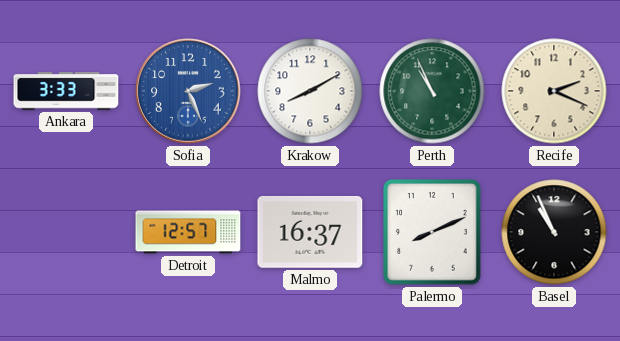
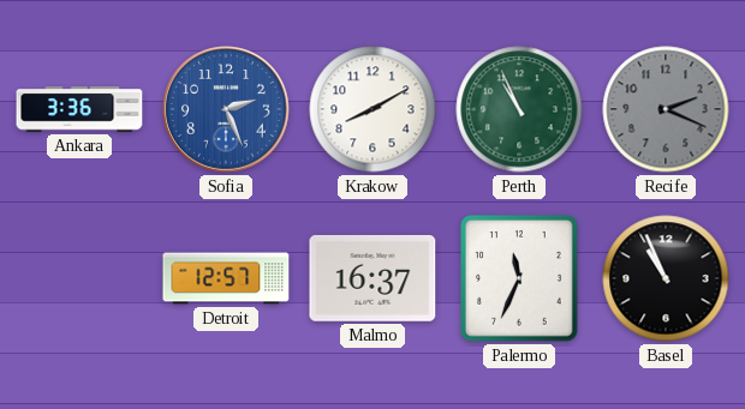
Ankara: 3:33 -> 3:36 (79, 109)
Recife dial: cream -> grey (666, 109)
Palermo: 8:11 -> 11:34 (519, 278)
